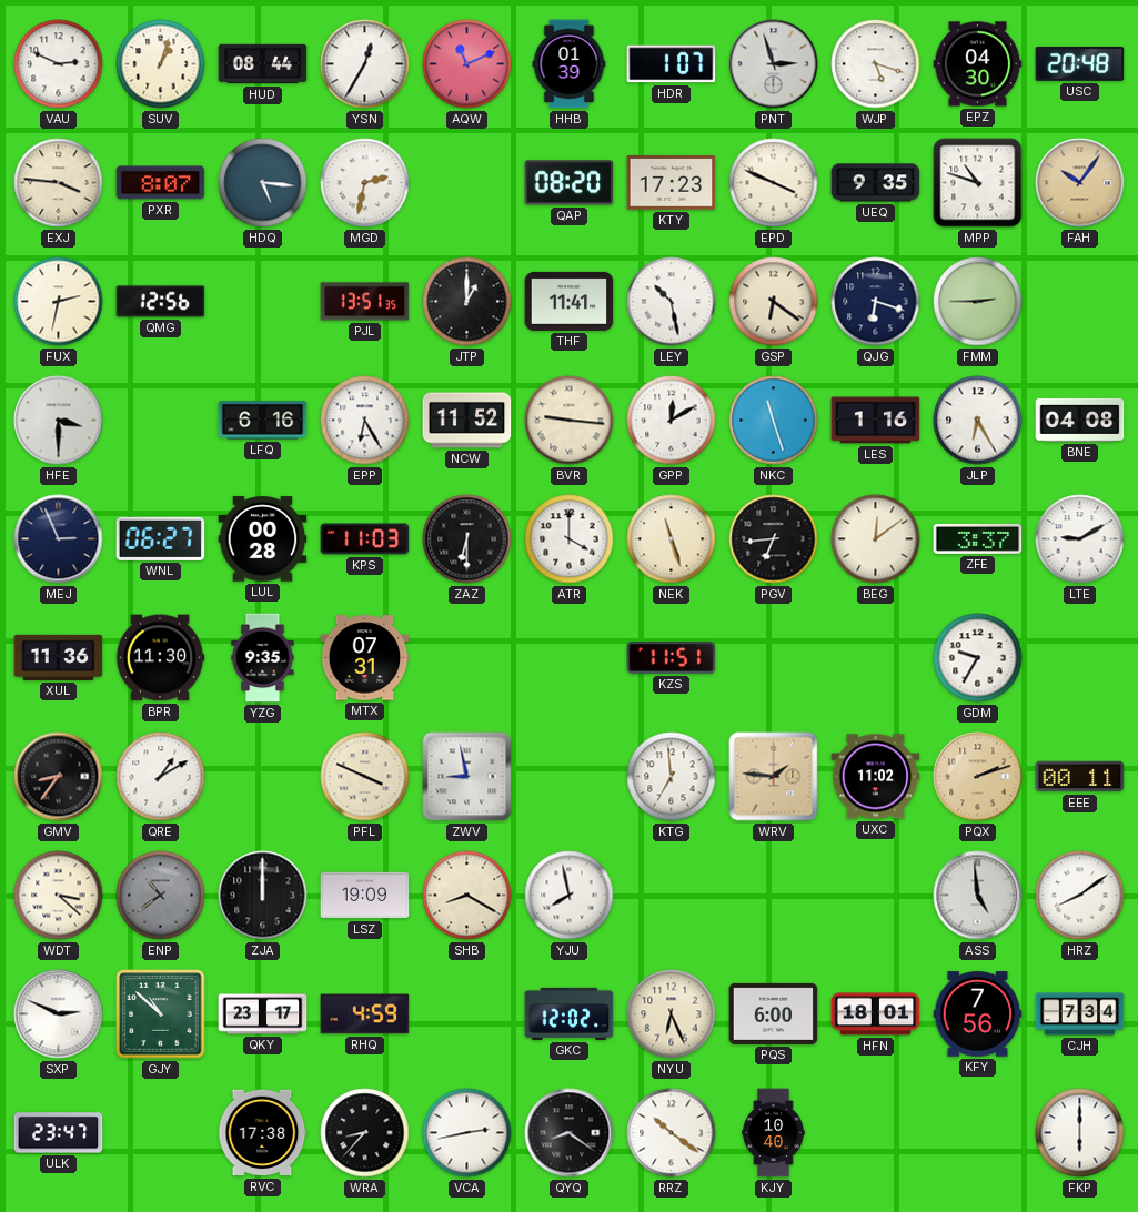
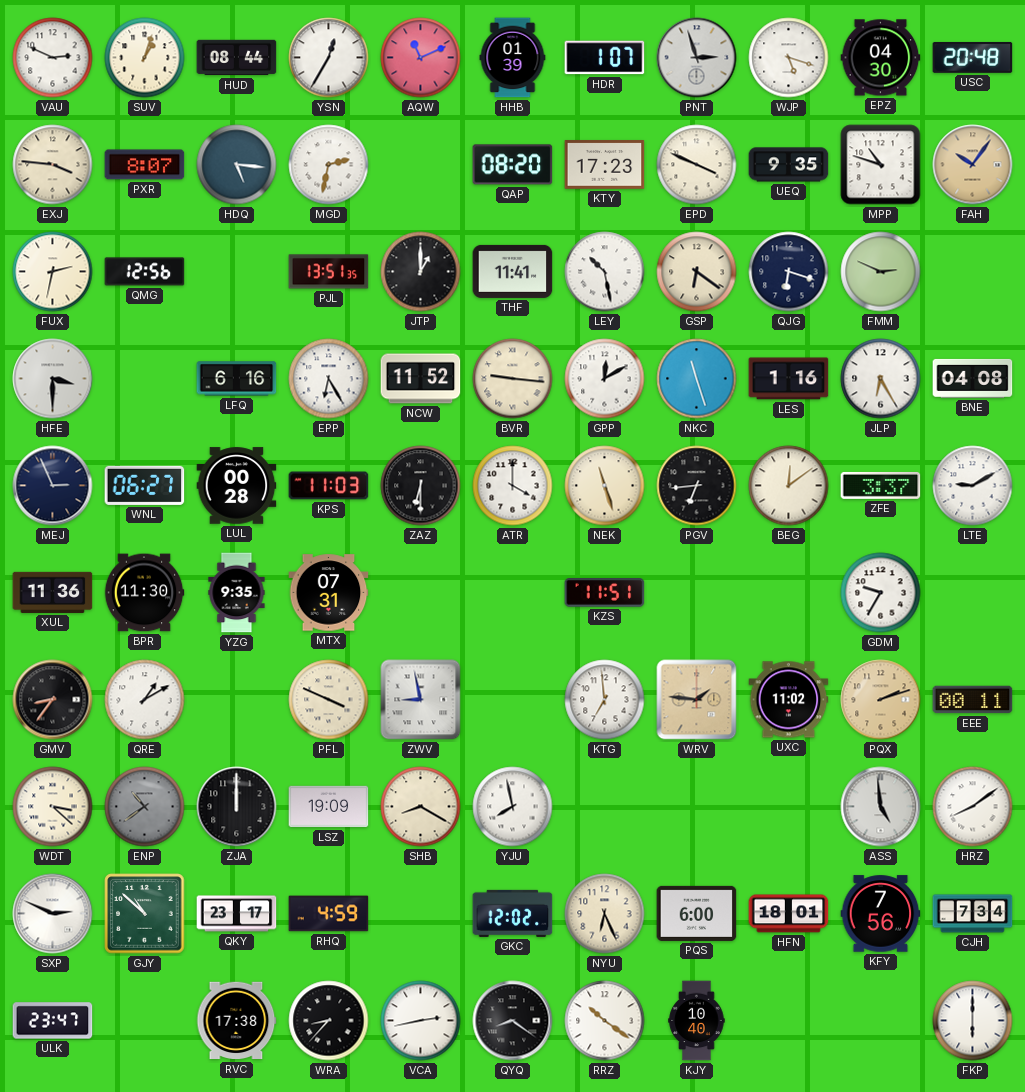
FMM: 2:45 -> 2:49 (881, 272)
